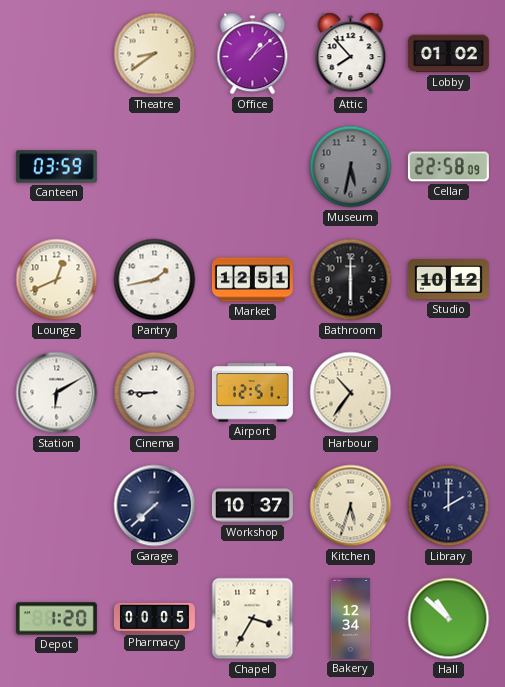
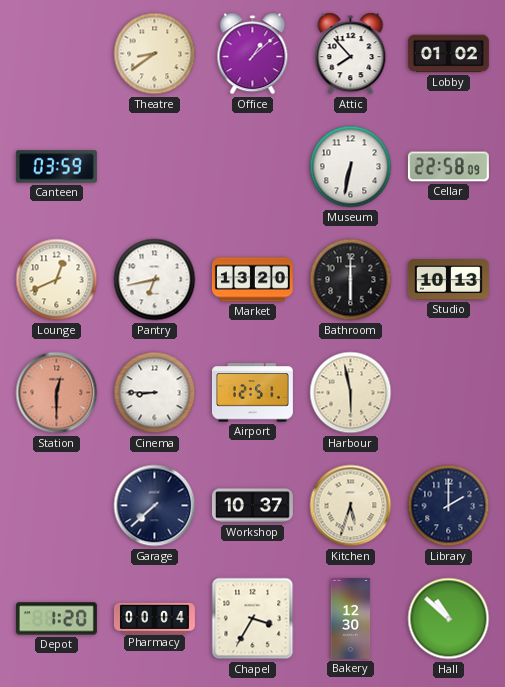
Museum: 5:32 -> 6:32 (351, 167)
Museum dial: grey -> white (351, 167)
Pantry: 1:43 -> 6:43 (155, 280)
Market: 12:51 -> 13:20 (252, 280)
Studio: 10:12 -> 10:13 (448, 280)
Station: 6:10 -> 12:30 (57, 393)
Station dial: white -> salmon (57, 393)
Harbour: 10:36 -> 5:58 (351, 393)
Pharmacy: 00:05 -> 00:04 (154, 618)
Bakery: 12:34 -> 12:30 (351, 618)
